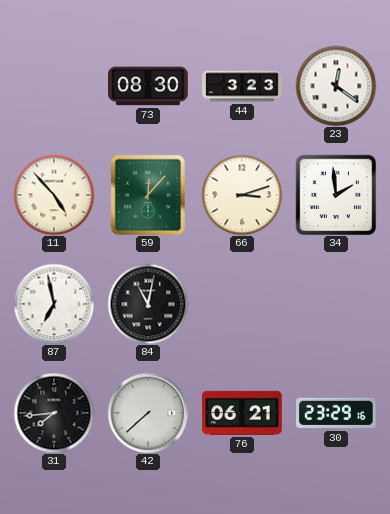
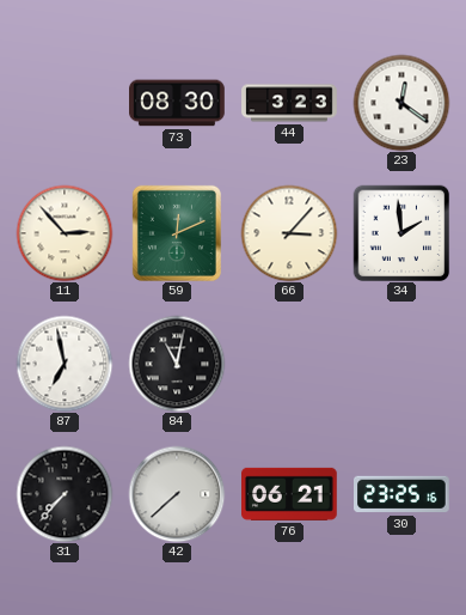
11: 4:53 -> 2:53 (65, 233)
59: 12:07 -> 12:11 (177, 233)
66: 3:12 -> 3:07 (289, 233)
31: 7:44 -> 7:37 (65, 494)
30: 23:29 -> 23:25 (403, 494)
